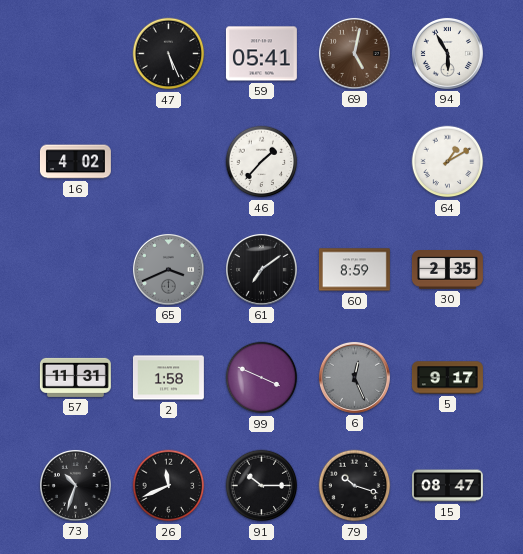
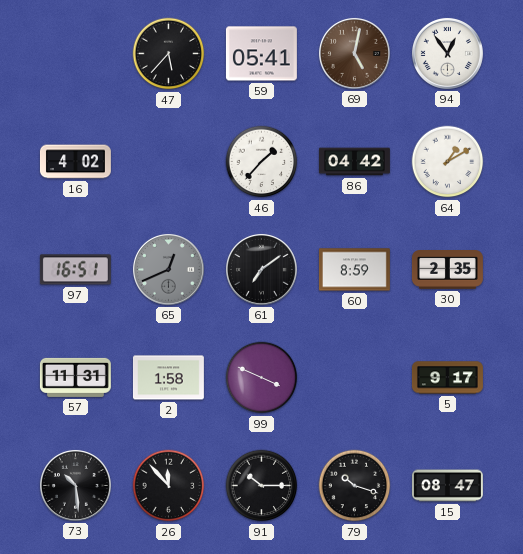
47: 5:26 -> 5:37 (169, 54)
94: 5:55 -> 12:54 (447, 53)
86: none -> 04:42 (354, 162)
97: none -> 16:51 (75, 270)
65: 3:41 -> 12:41 (168, 269)
6: 12:26 -> none (354, 377)
73: 10:33 -> 10:29 (75, 485)
26: 11:41 -> 11:53 (169, 486)
